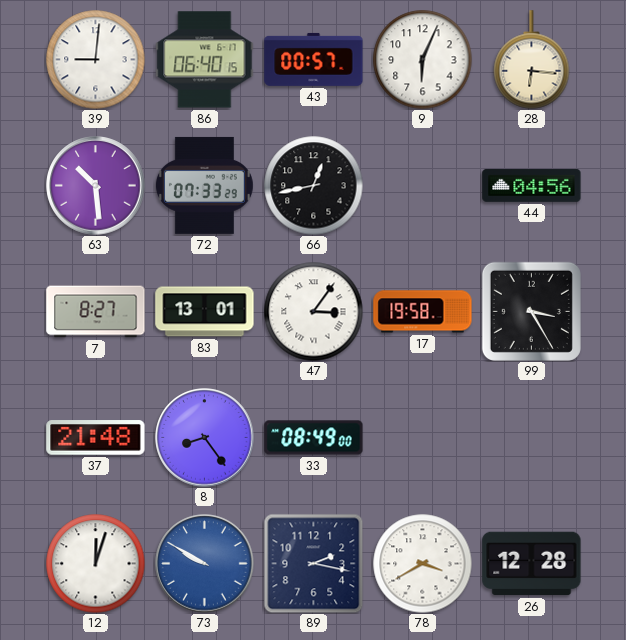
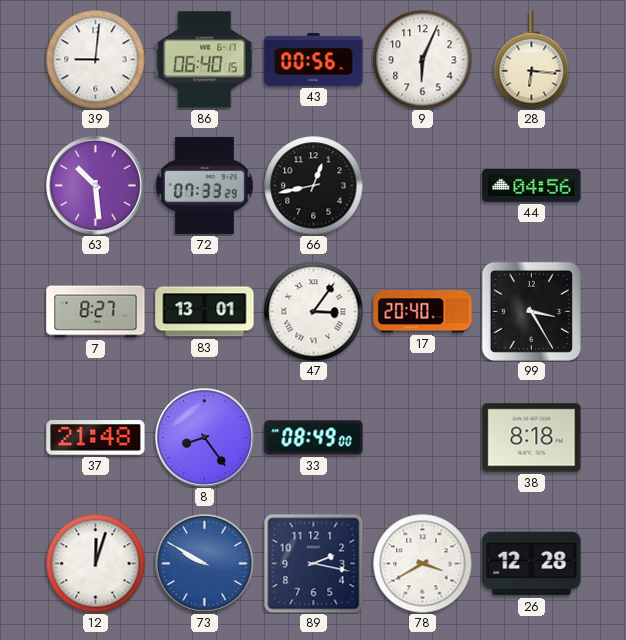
43: 00:57 -> 00:56 (314, 59)
17: 19:58 -> 20:40 (423, 312)
38: none -> 8:18 (532, 438)
